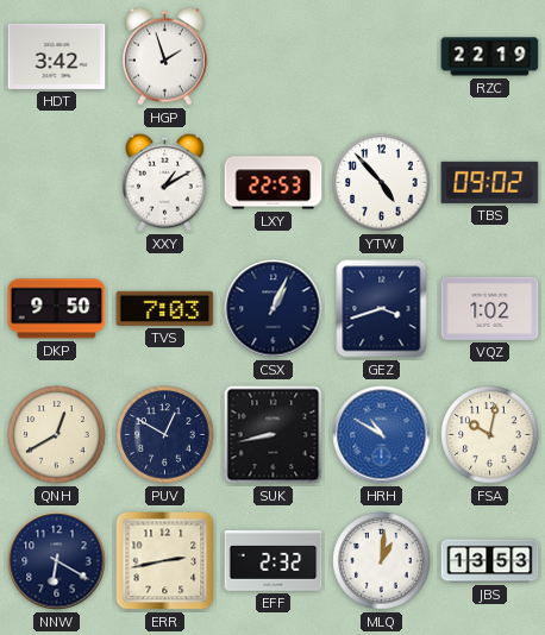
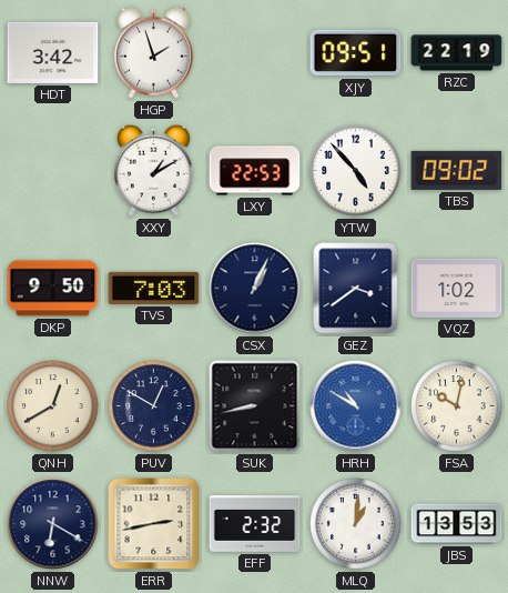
XJY: none -> 09:51 (356, 53)
GEZ: 3:42 -> 3:39 (356, 289)
